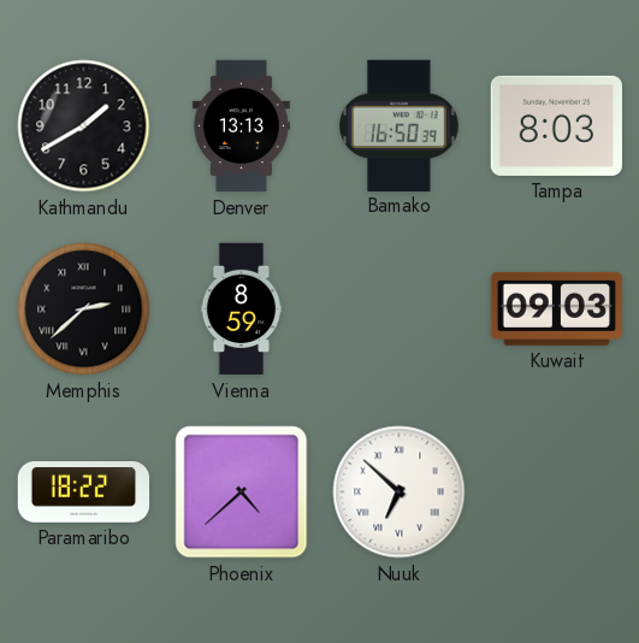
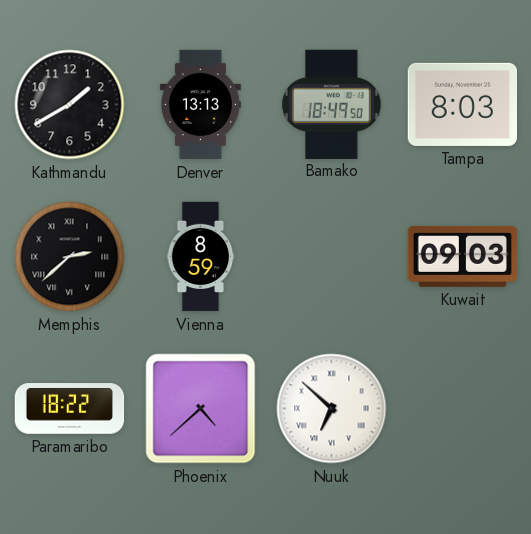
Bamako: 16:50 -> 18:49 (332, 104)
